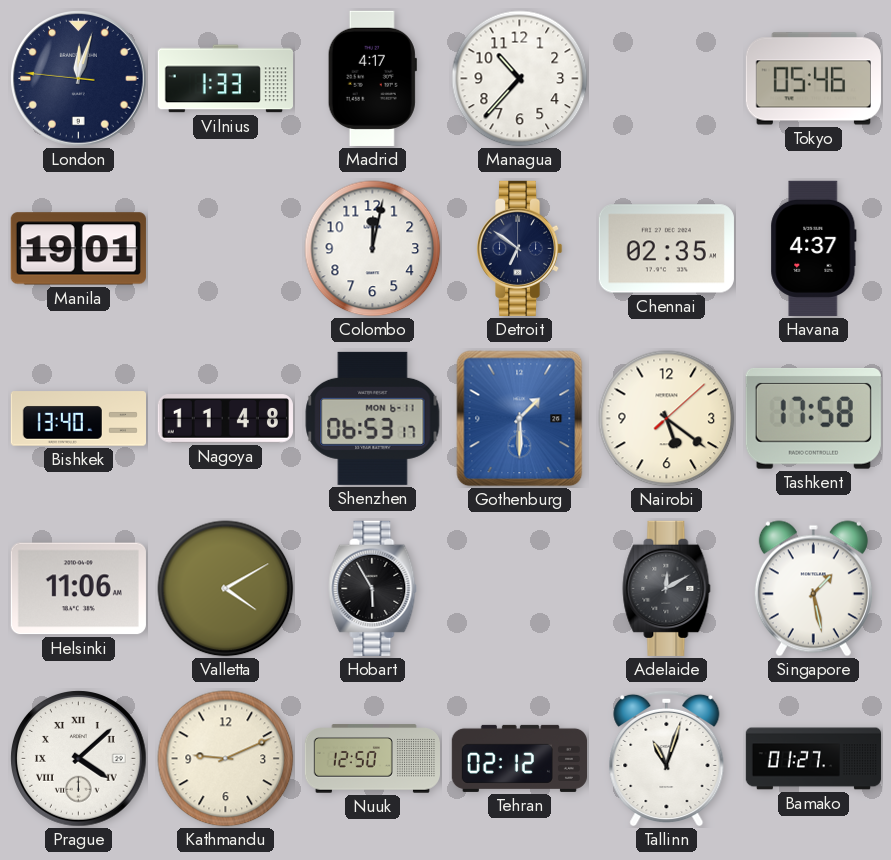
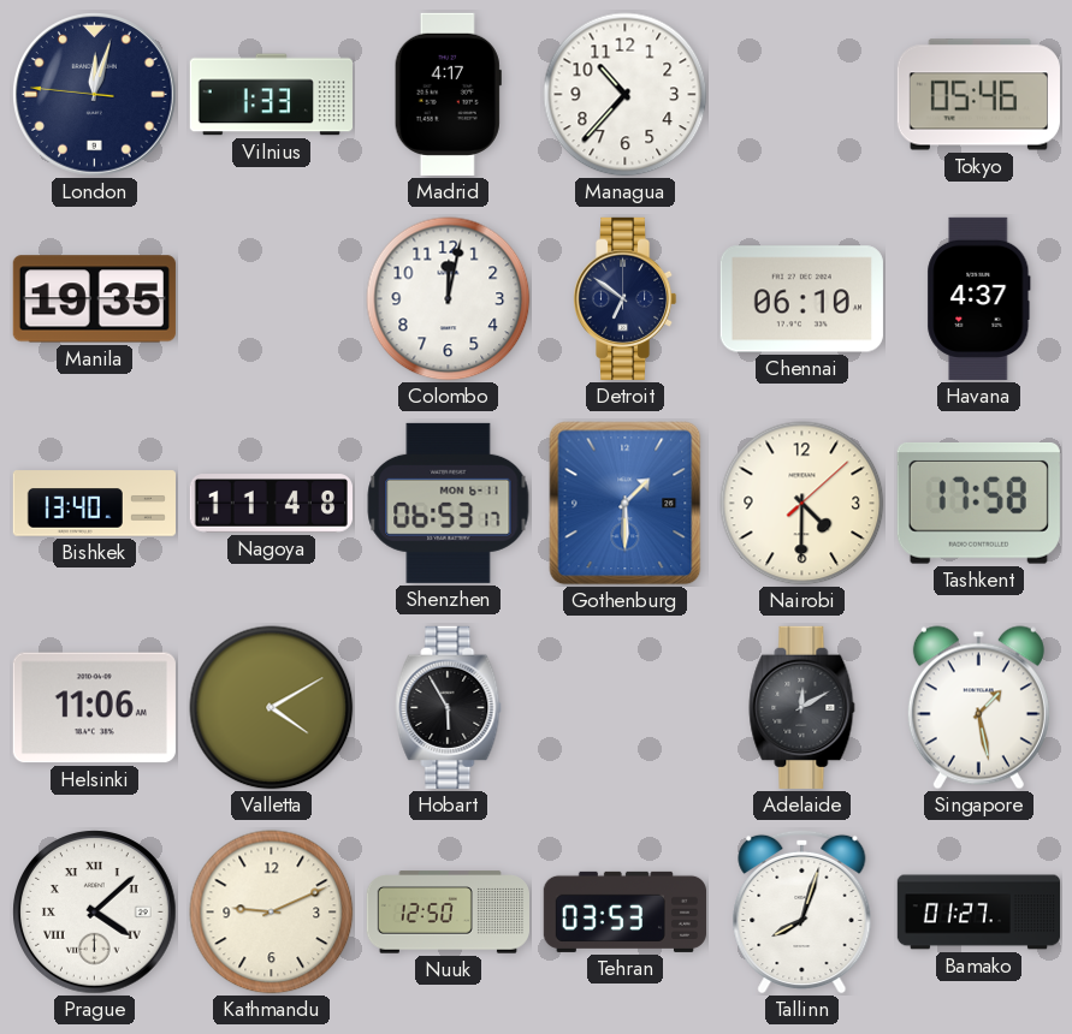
Manila: 19:01 -> 19:35 (94, 299)
Chennai: 02:35 -> 06:10 (801, 299)
Nairobi: 5:21 -> 4:30 (802, 504)
Tehran: 02:12 -> 03:53 (624, 911)
Tallinn: 11:03 -> 8:03 (802, 911)
